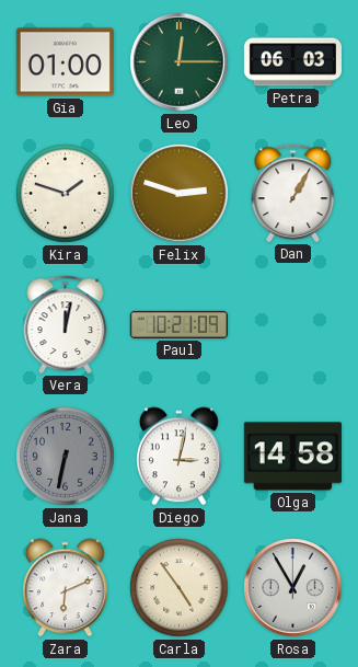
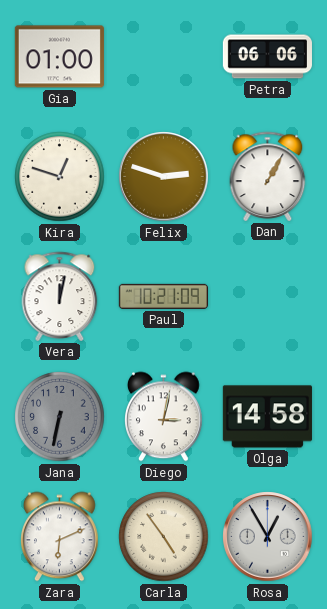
Leo: 12:15 -> none (180, 62)
Petra: 06:03 -> 06:06 (267, 57)
Kira: 1:48 -> 12:48 (60, 177)
